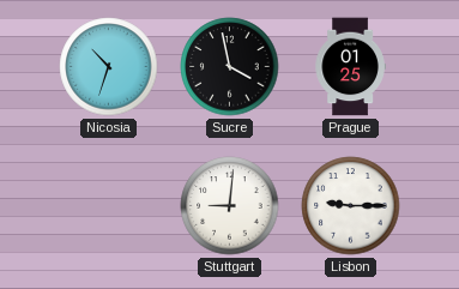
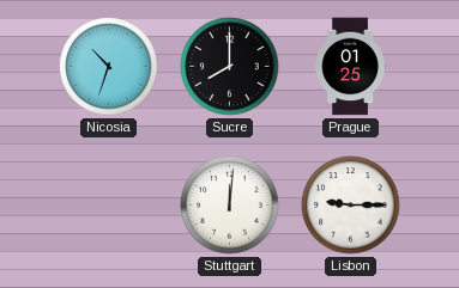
Sucre: 3:58 -> 8:00 (230, 67)
Stuttgart: 9:01 -> 12:01 (230, 206)
